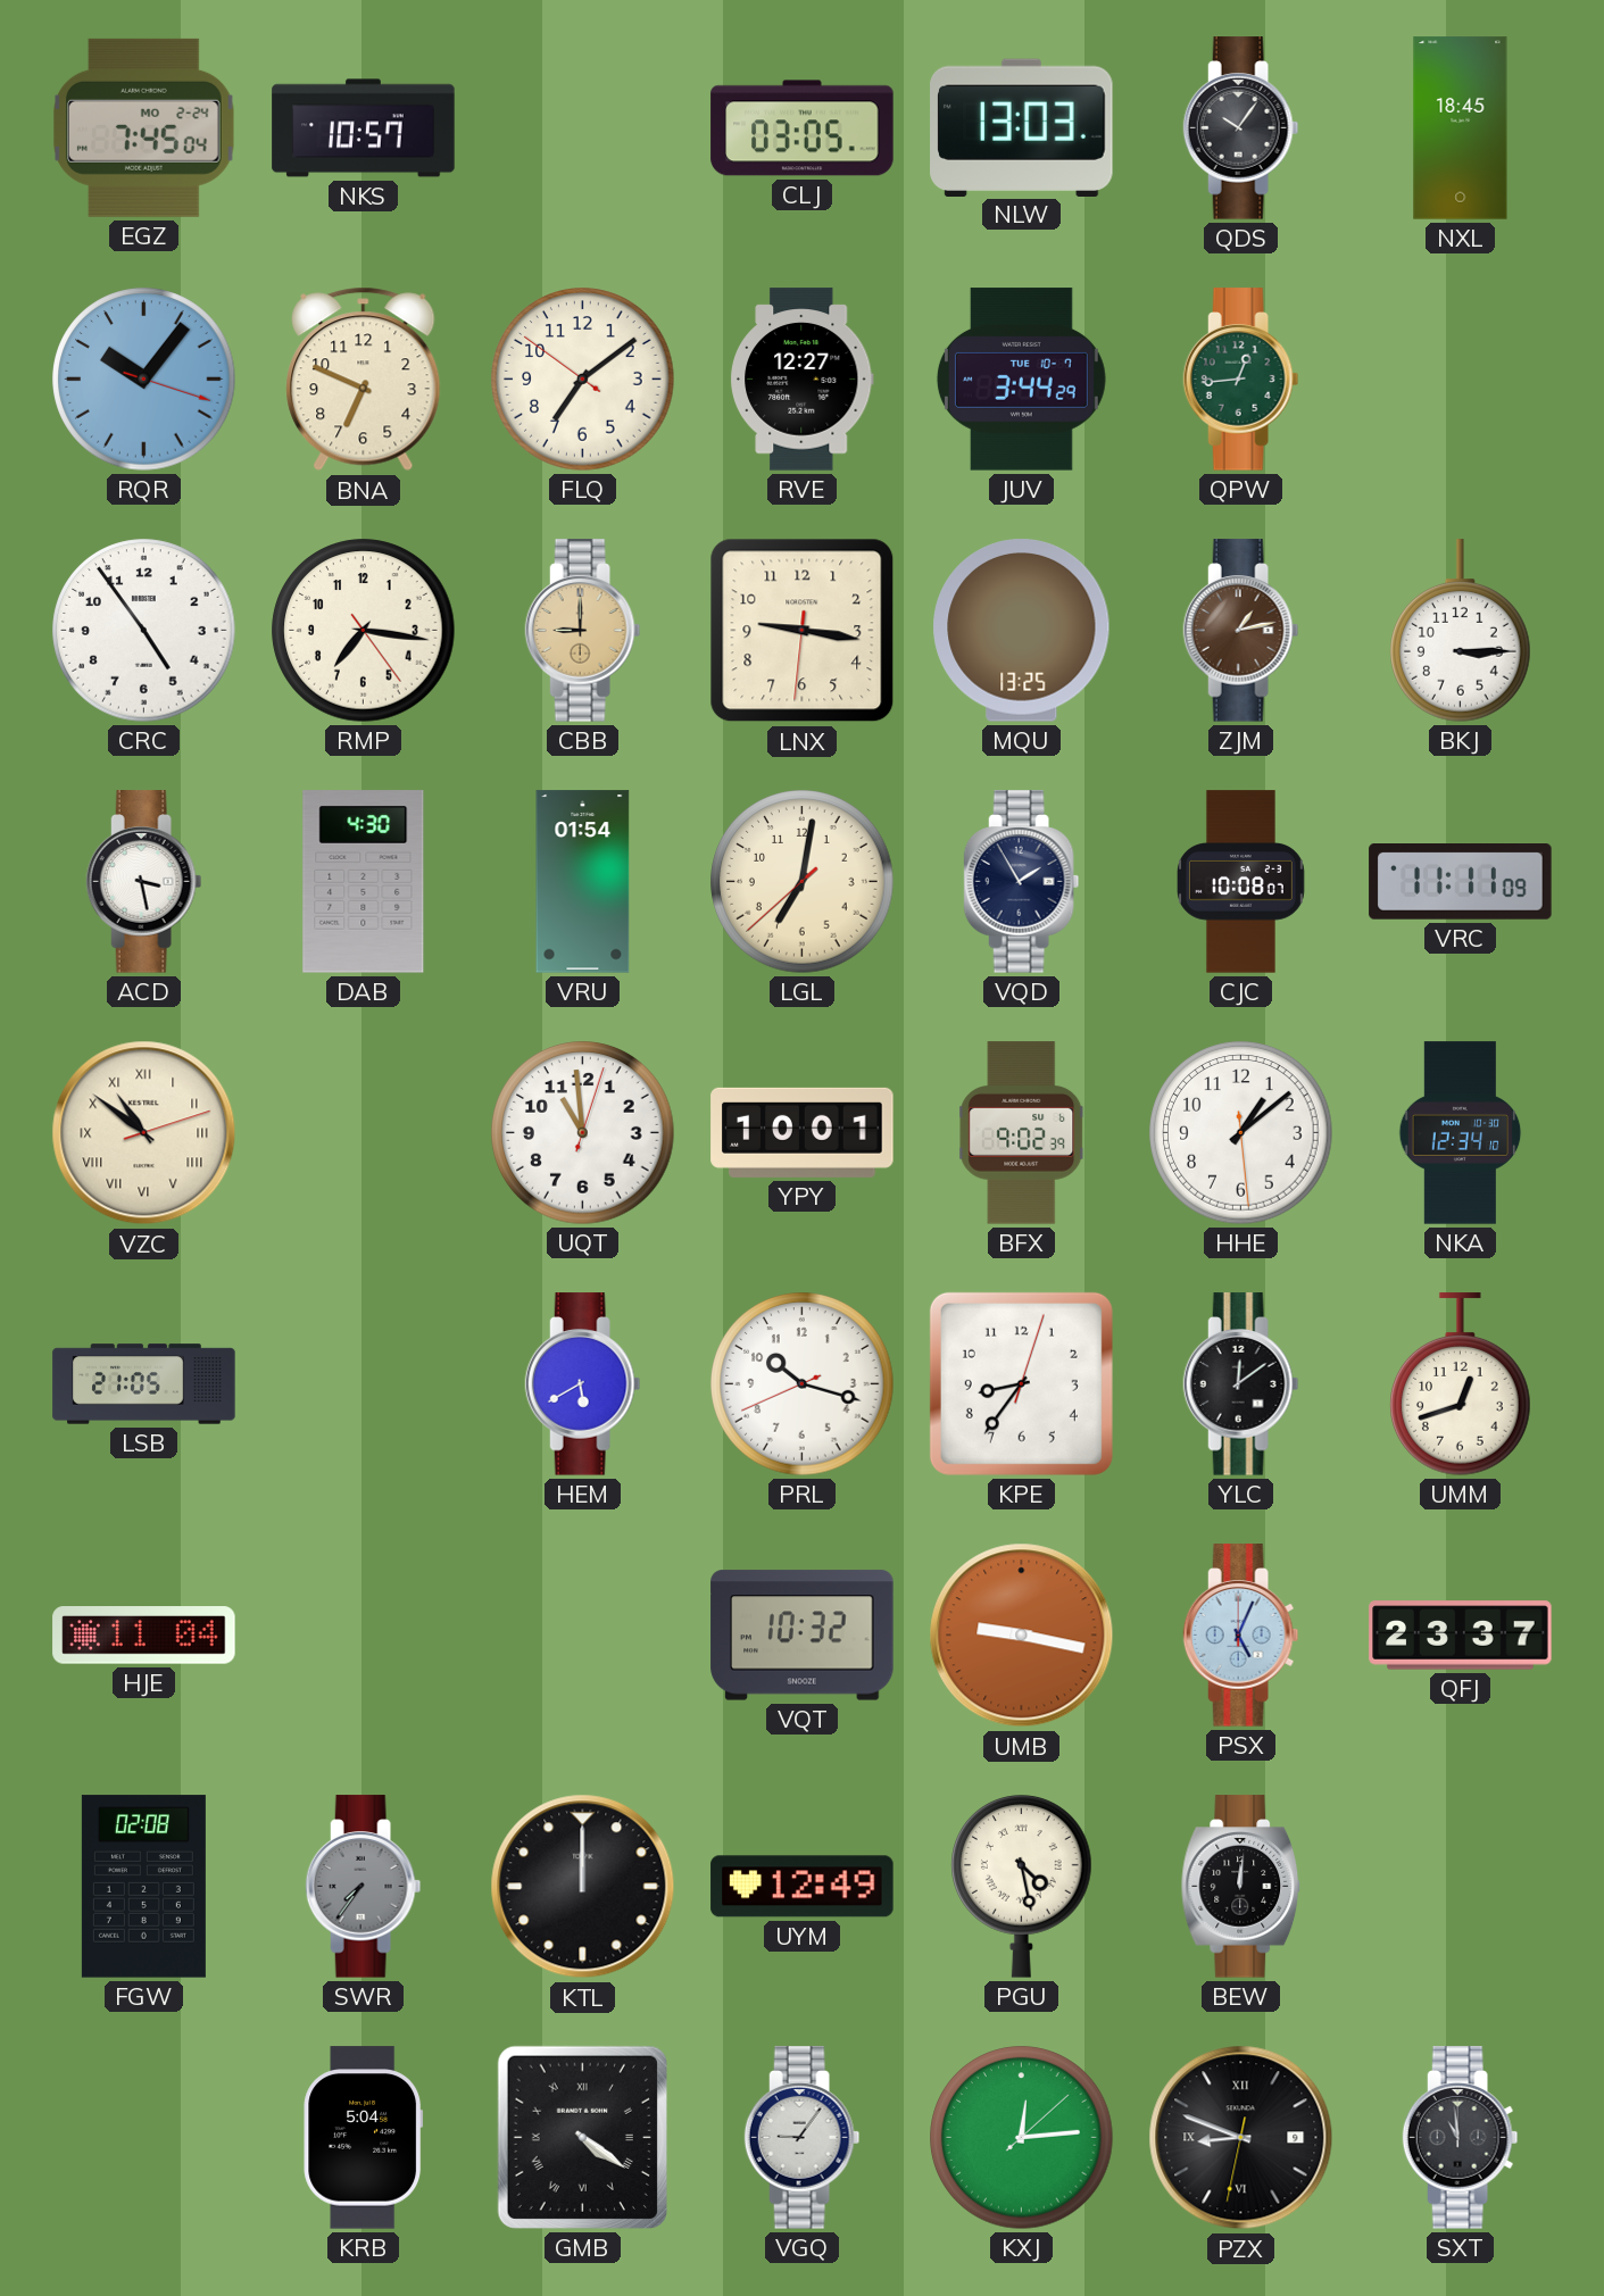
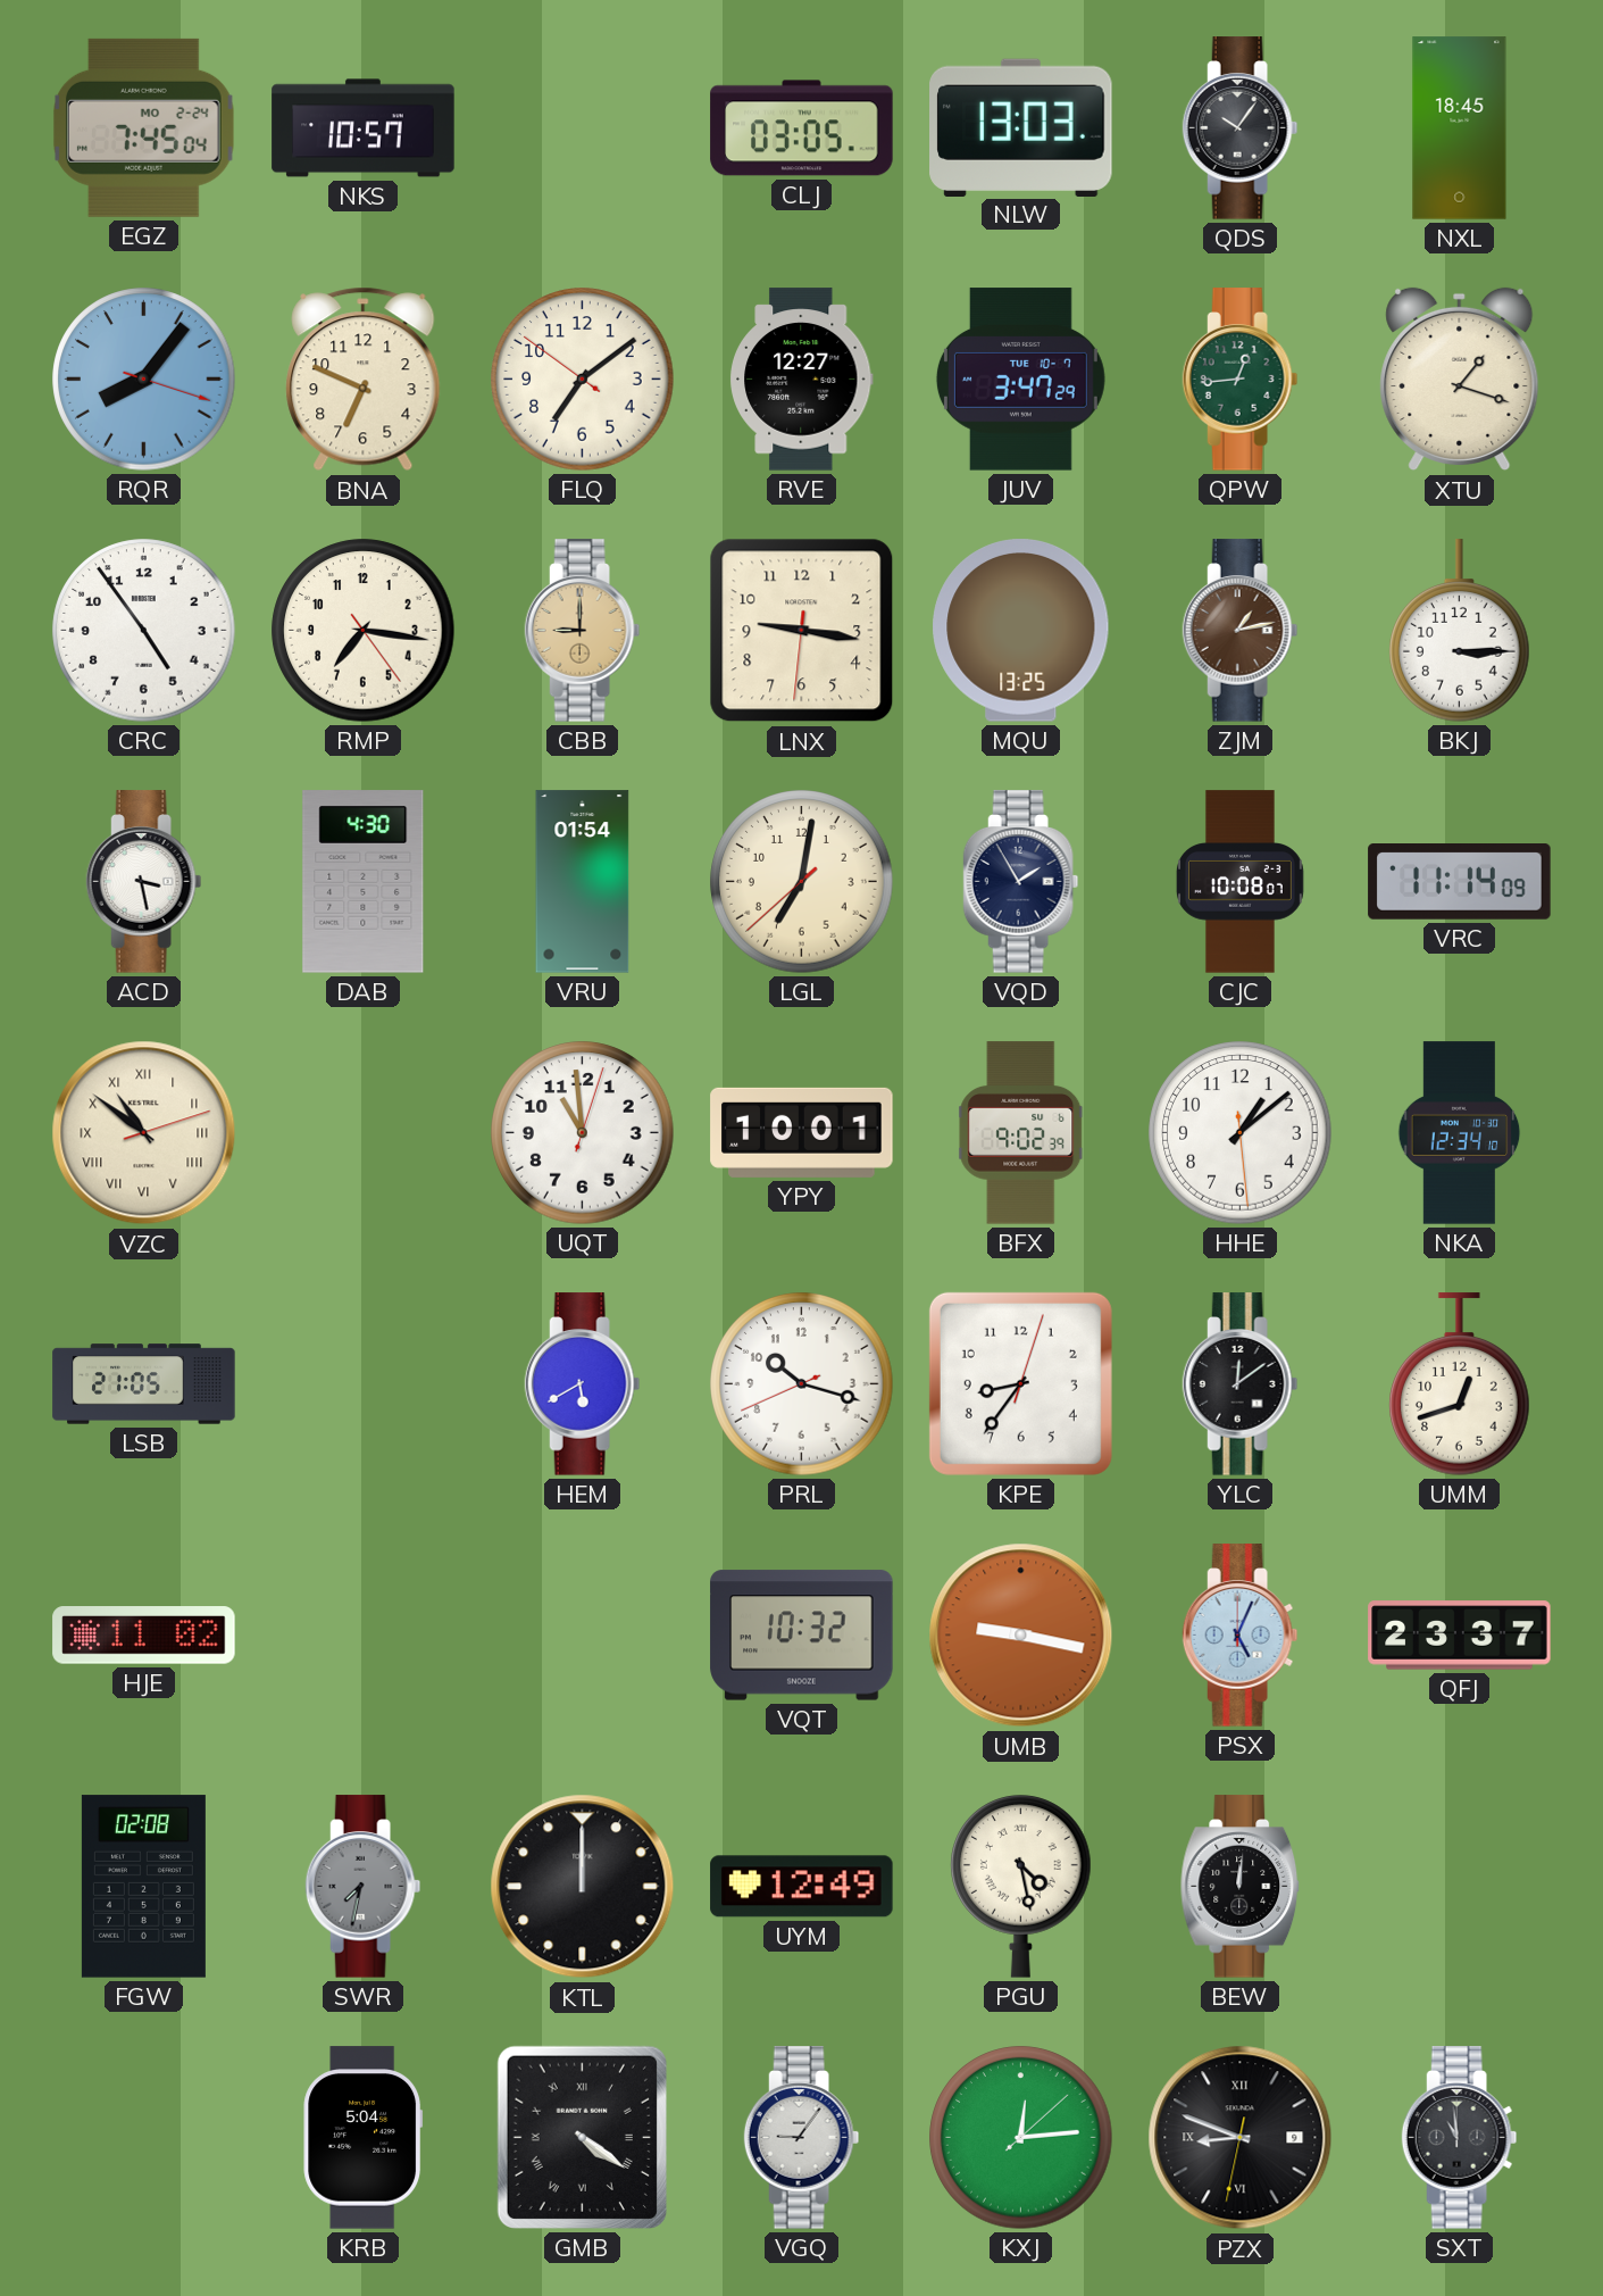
RQR: 10:06 -> 8:06 (144, 380)
JUV: 3:44 -> 3:47 (1020, 380)
XTU: none -> 1:18 (1460, 380)
VRC: 11:11 -> 11:14 (1460, 882)
HJE: 11:04 -> 11:02 (144, 1636)
SWR: 7:36 -> 7:32 (364, 1887)
